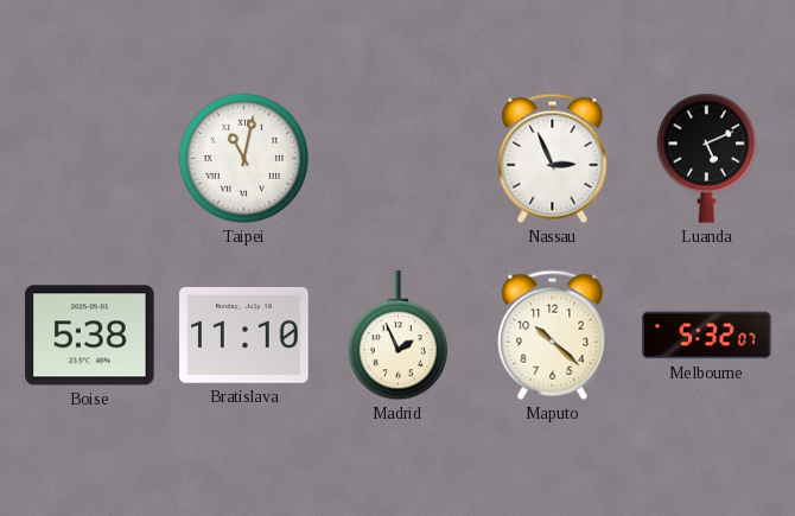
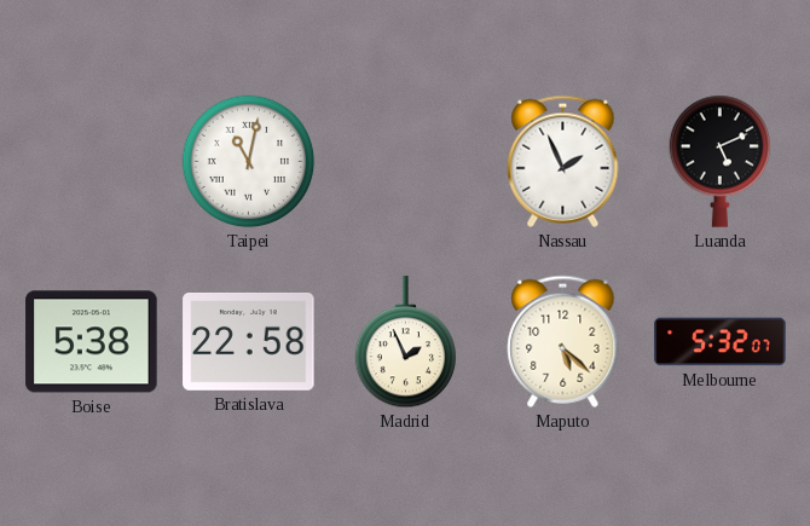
Nassau: 2:56 -> 1:56 (563, 161)
Bratislava: 11:10 -> 22:58 (249, 342)
Maputo: 10:22 -> 5:22 (563, 341)
